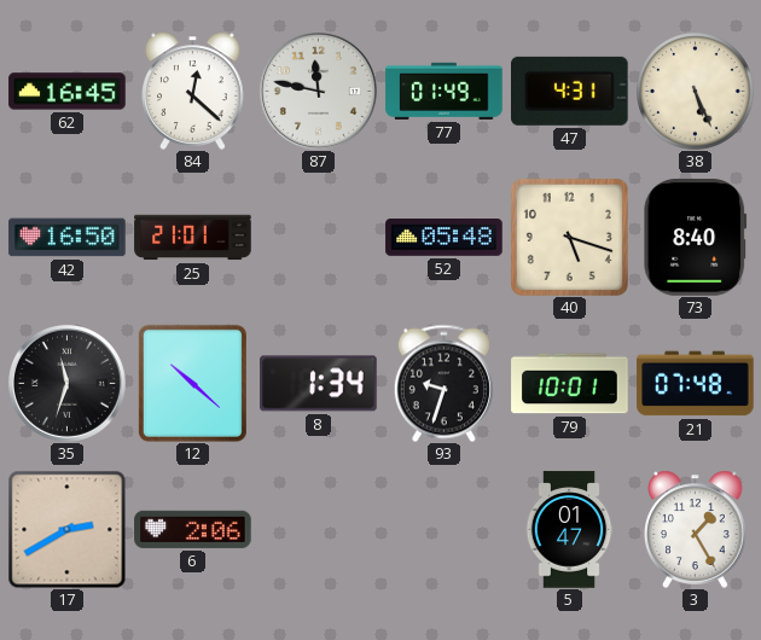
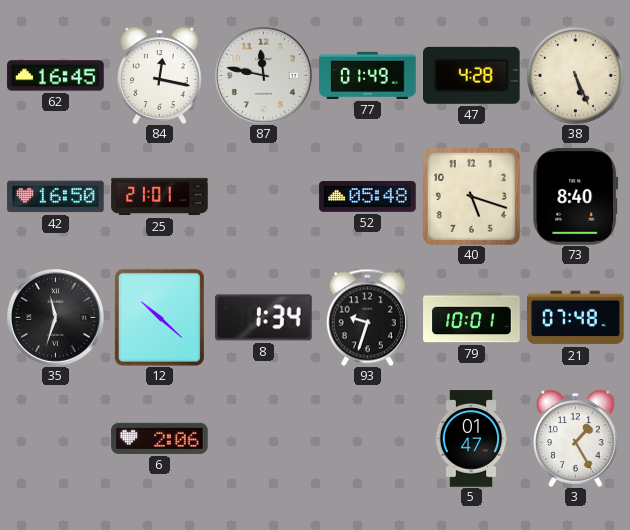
84: 12:22 -> 12:17 (160, 75)
47: 4:31 -> 4:28 (472, 75)
17: 2:40 -> none (66, 529)
